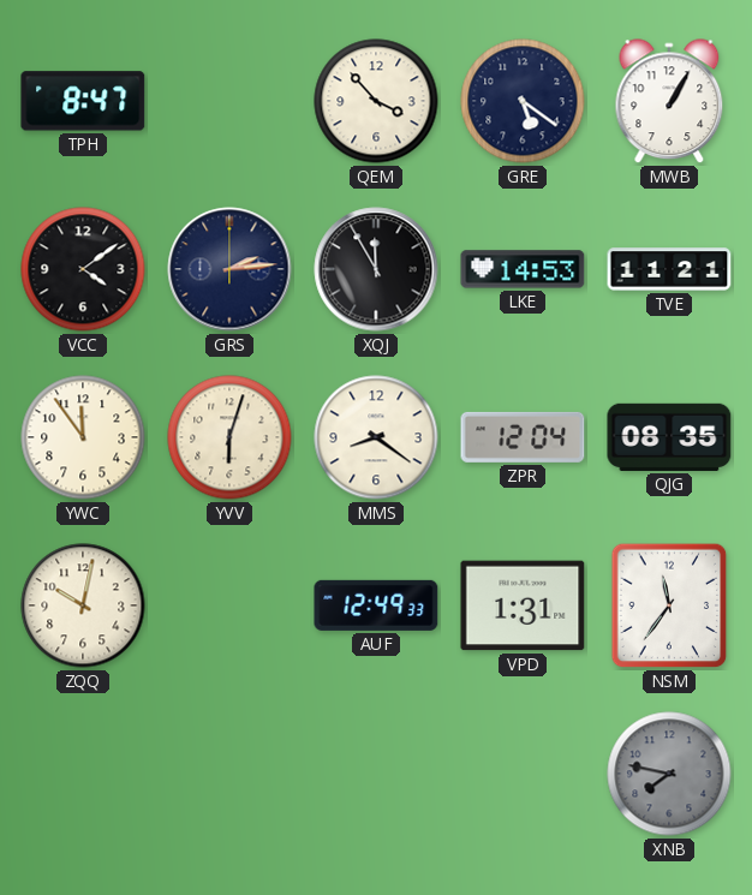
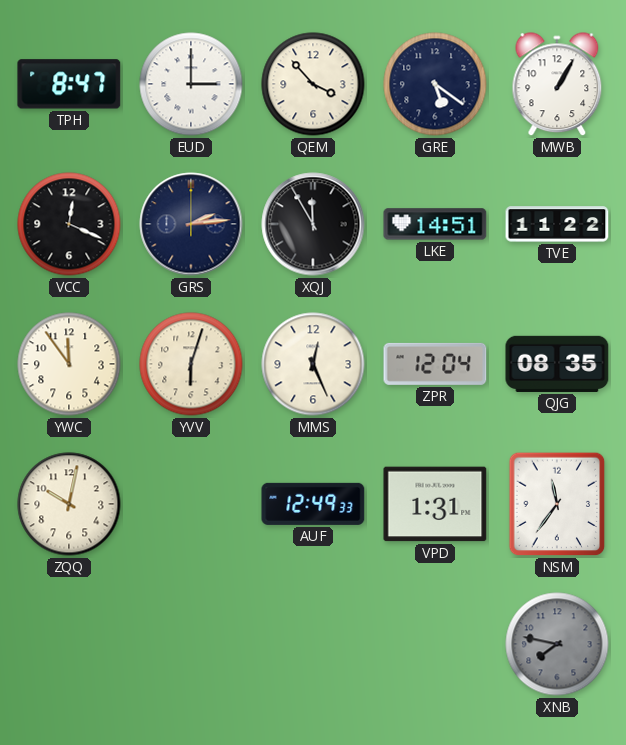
EUD: none -> 3:00 (191, 84)
VCC: 4:09 -> 12:19 (69, 224)
LKE: 14:53 -> 14:51 (435, 224)
TVE: 11:21 -> 11:22 (557, 224)
MMS: 8:21 -> 12:26 (313, 364)
